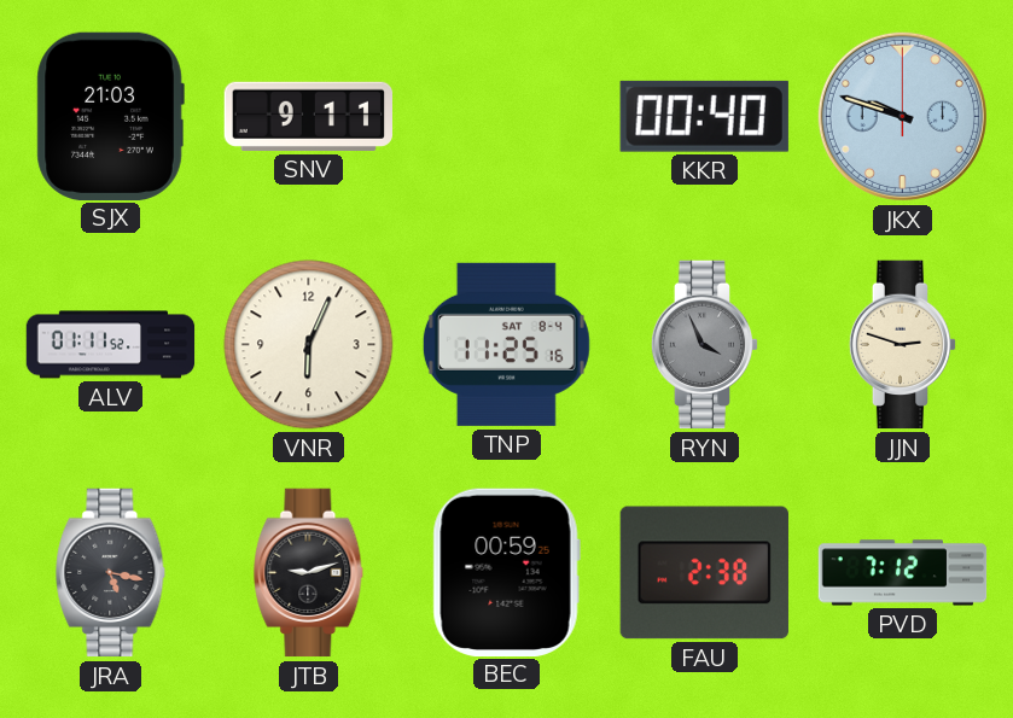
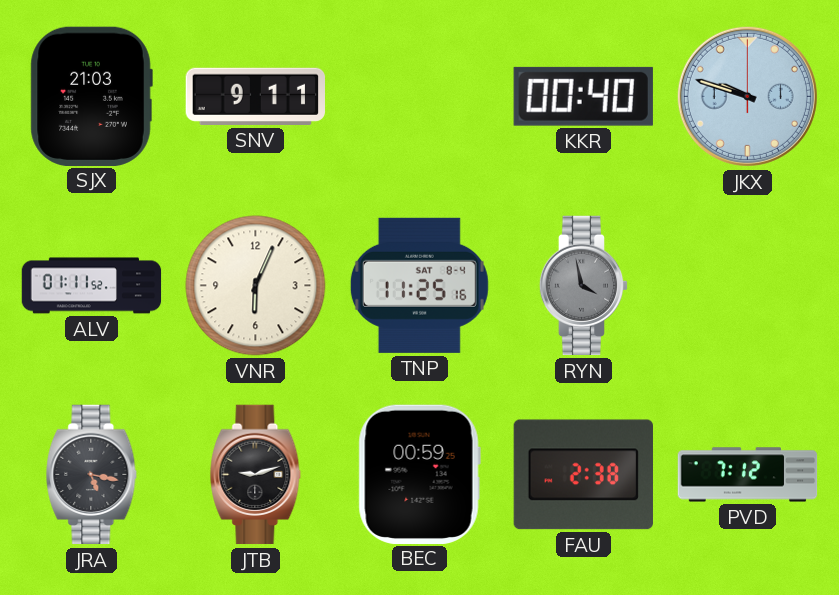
RYN: 3:56 -> 3:58 (584, 286)
JJN: 2:48 -> none (903, 345)
